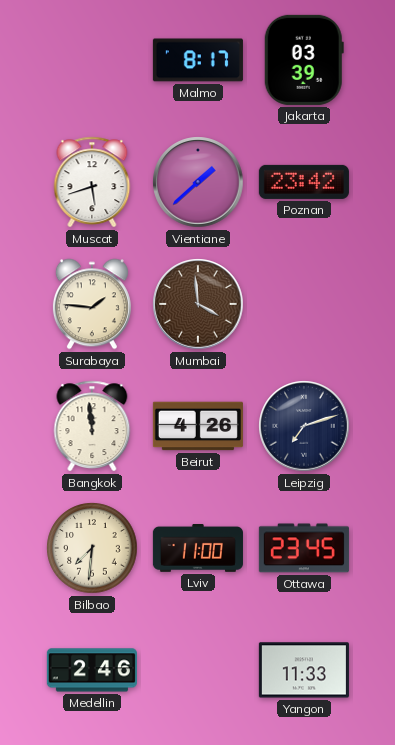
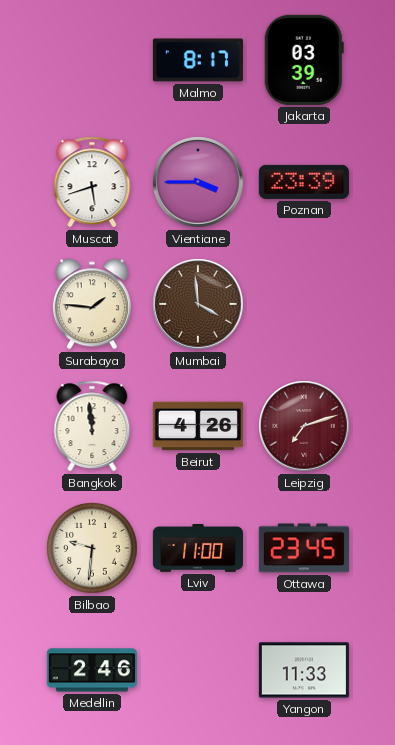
Vientiane: 1:38 -> 3:45 (198, 182)
Poznan: 23:42 -> 23:39 (304, 182)
Leipzig dial: navy -> burgundy (304, 426)
Bilbao: 7:31 -> 9:31 (92, 548)
